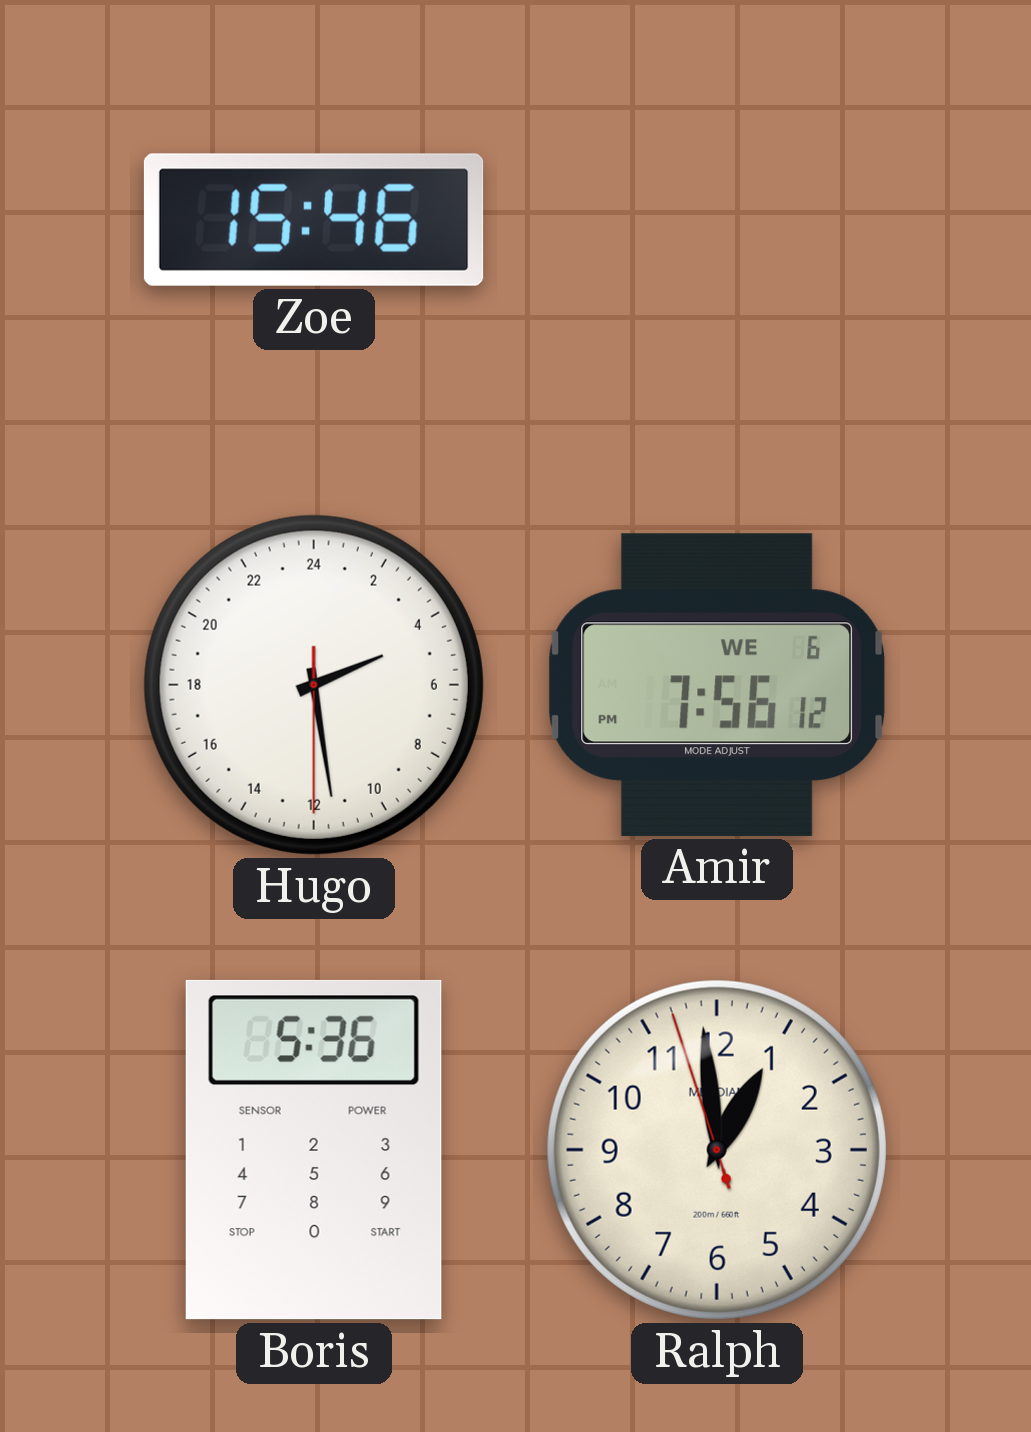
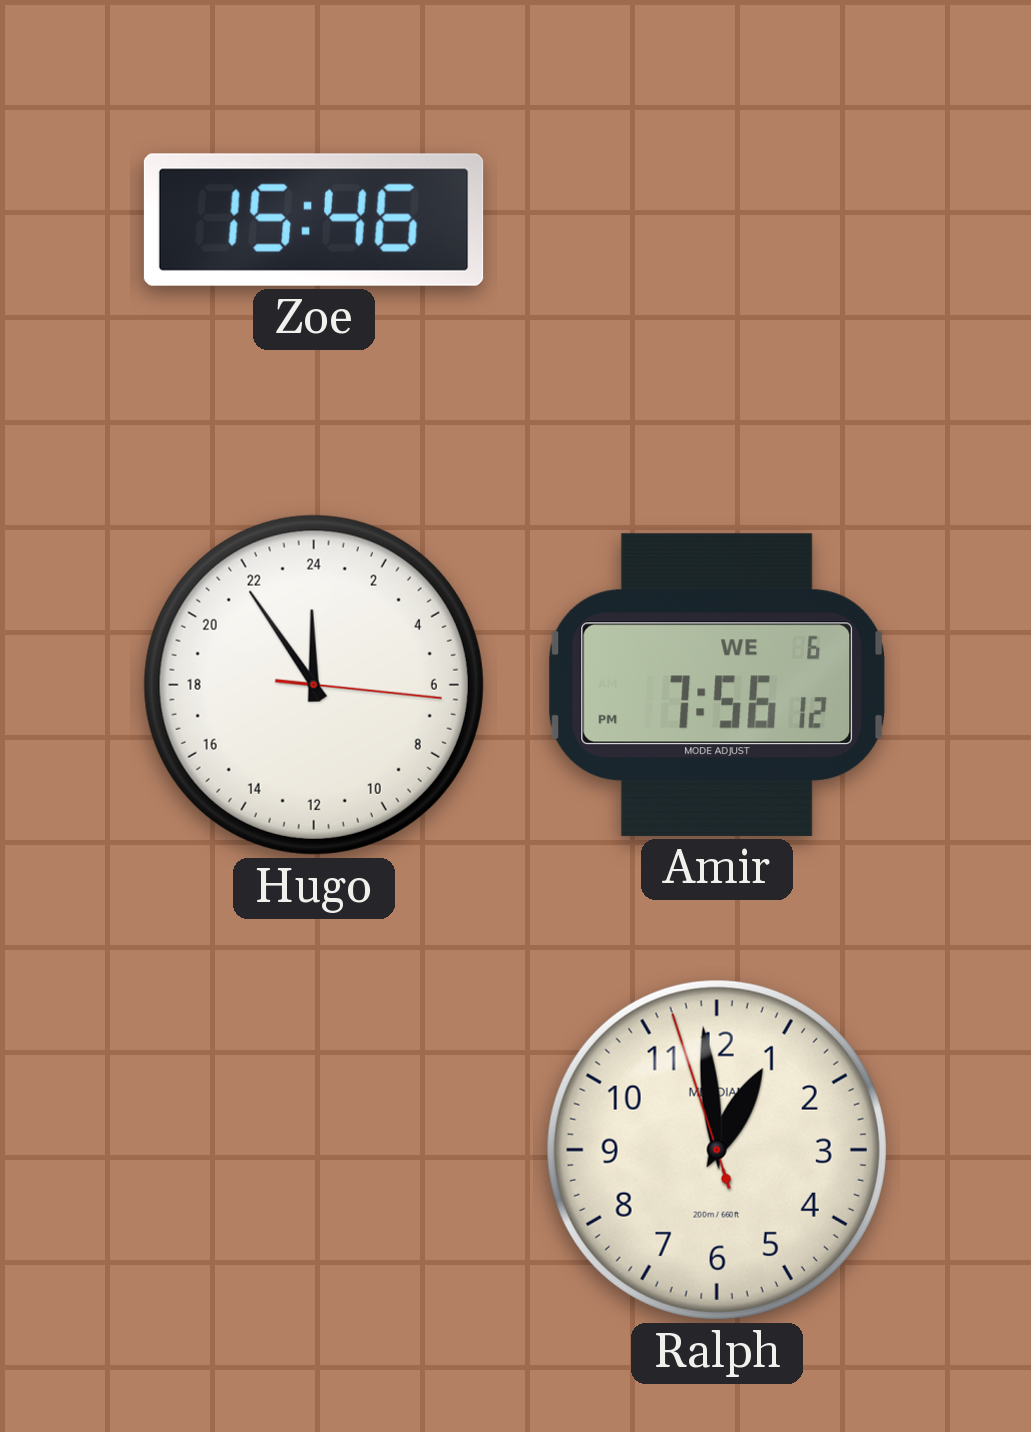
Hugo: 4:28 -> 23:54 (314, 685)
Boris: 5:36 -> none (314, 1150)
